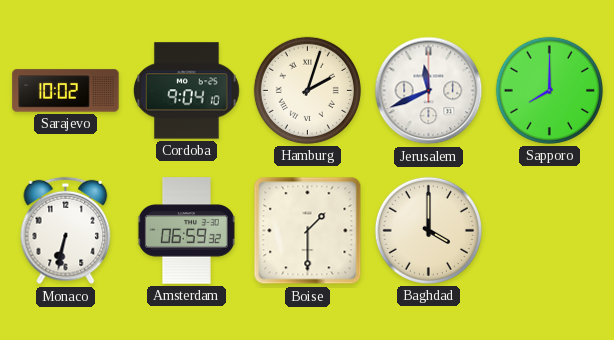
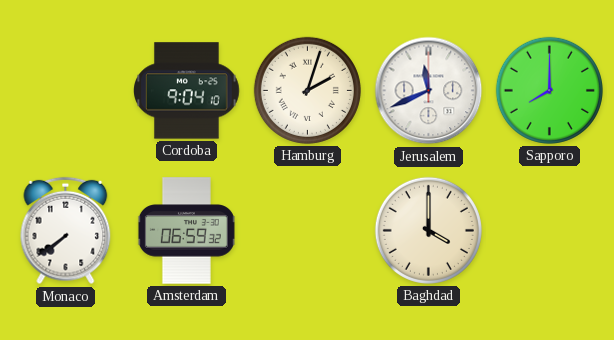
Sarajevo: 10:02 -> none (66, 91)
Monaco: 6:32 -> 7:39 (66, 231)
Boise: 1:30 -> none (308, 231)
